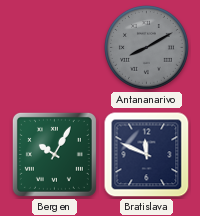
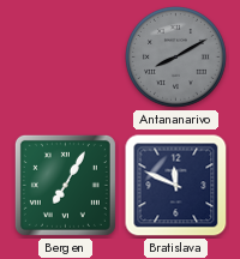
Bergen: 10:05 -> 7:05 (65, 185)
